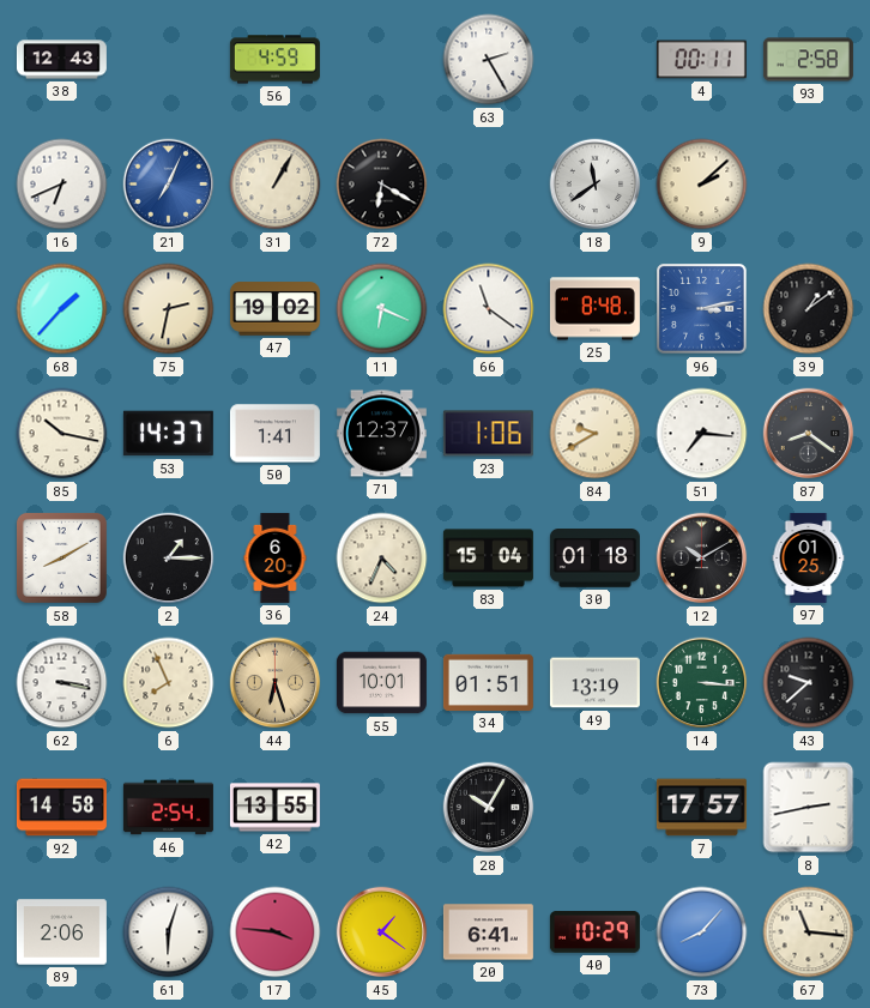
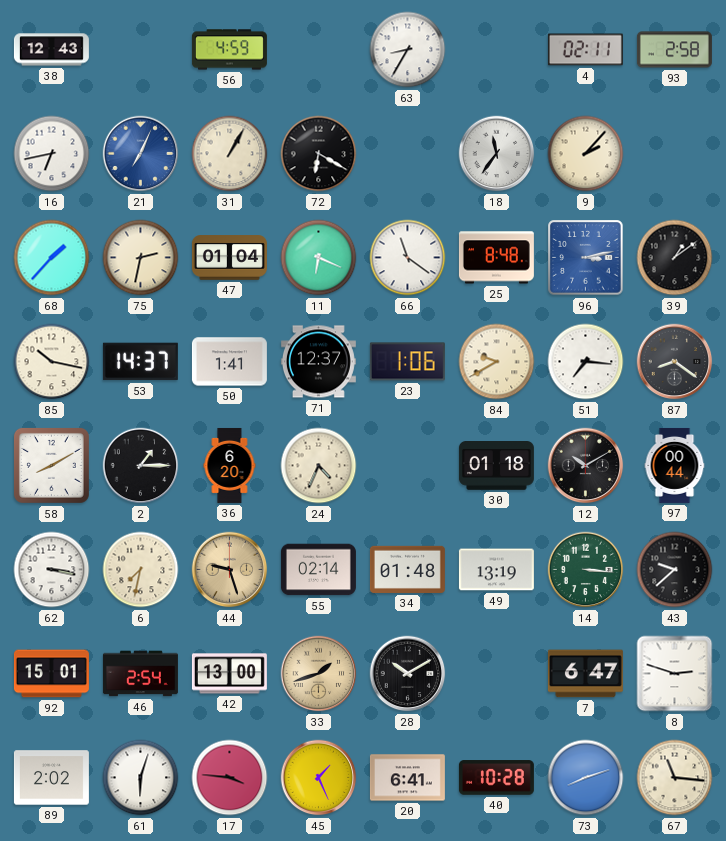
63: 2:25 -> 8:35 (408, 50)
4: 00:11 -> 02:11 (585, 50)
16: 6:41 -> 6:43 (52, 154)
18: 11:39 -> 11:36 (497, 154)
9: 2:08 -> 2:07 (586, 154)
47: 19:02 -> 01:04 (229, 258)
83: 15:04 -> none (488, 559)
97: 01:25 -> 00:44 (675, 465)
6: 7:56 -> 7:32 (141, 570)
44: 6:27 -> 9:27 (230, 570)
55: 10:01 -> 02:14 (318, 570)
34: 01:51 -> 01:48 (407, 569)
92: 14:58 -> 15:01 (51, 674)
42: 13:55 -> 13:00 (229, 674)
33: none -> 1:42 (319, 674)
28: 10:05 -> 10:10 (408, 674)
7: 17:57 -> 6:47 (585, 674)
8: 2:43 -> 2:48 (675, 674)
89: 2:06 -> 2:02 (51, 778)
45: 1:21 -> 1:26 (319, 778)
40: 10:29 -> 10:28 (496, 778)
73: 8:07 -> 8:12 (586, 778)
